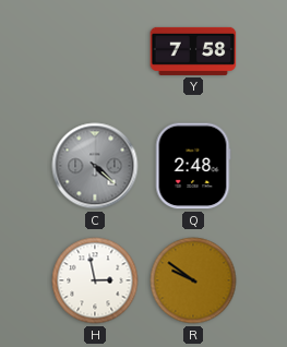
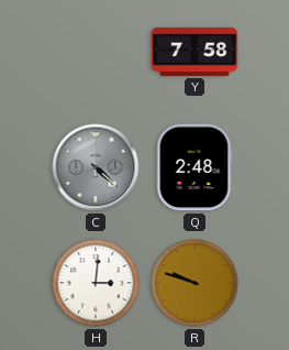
H: 2:58 -> 3:01 (96, 283)
R: 9:51 -> 9:48 (194, 283)
